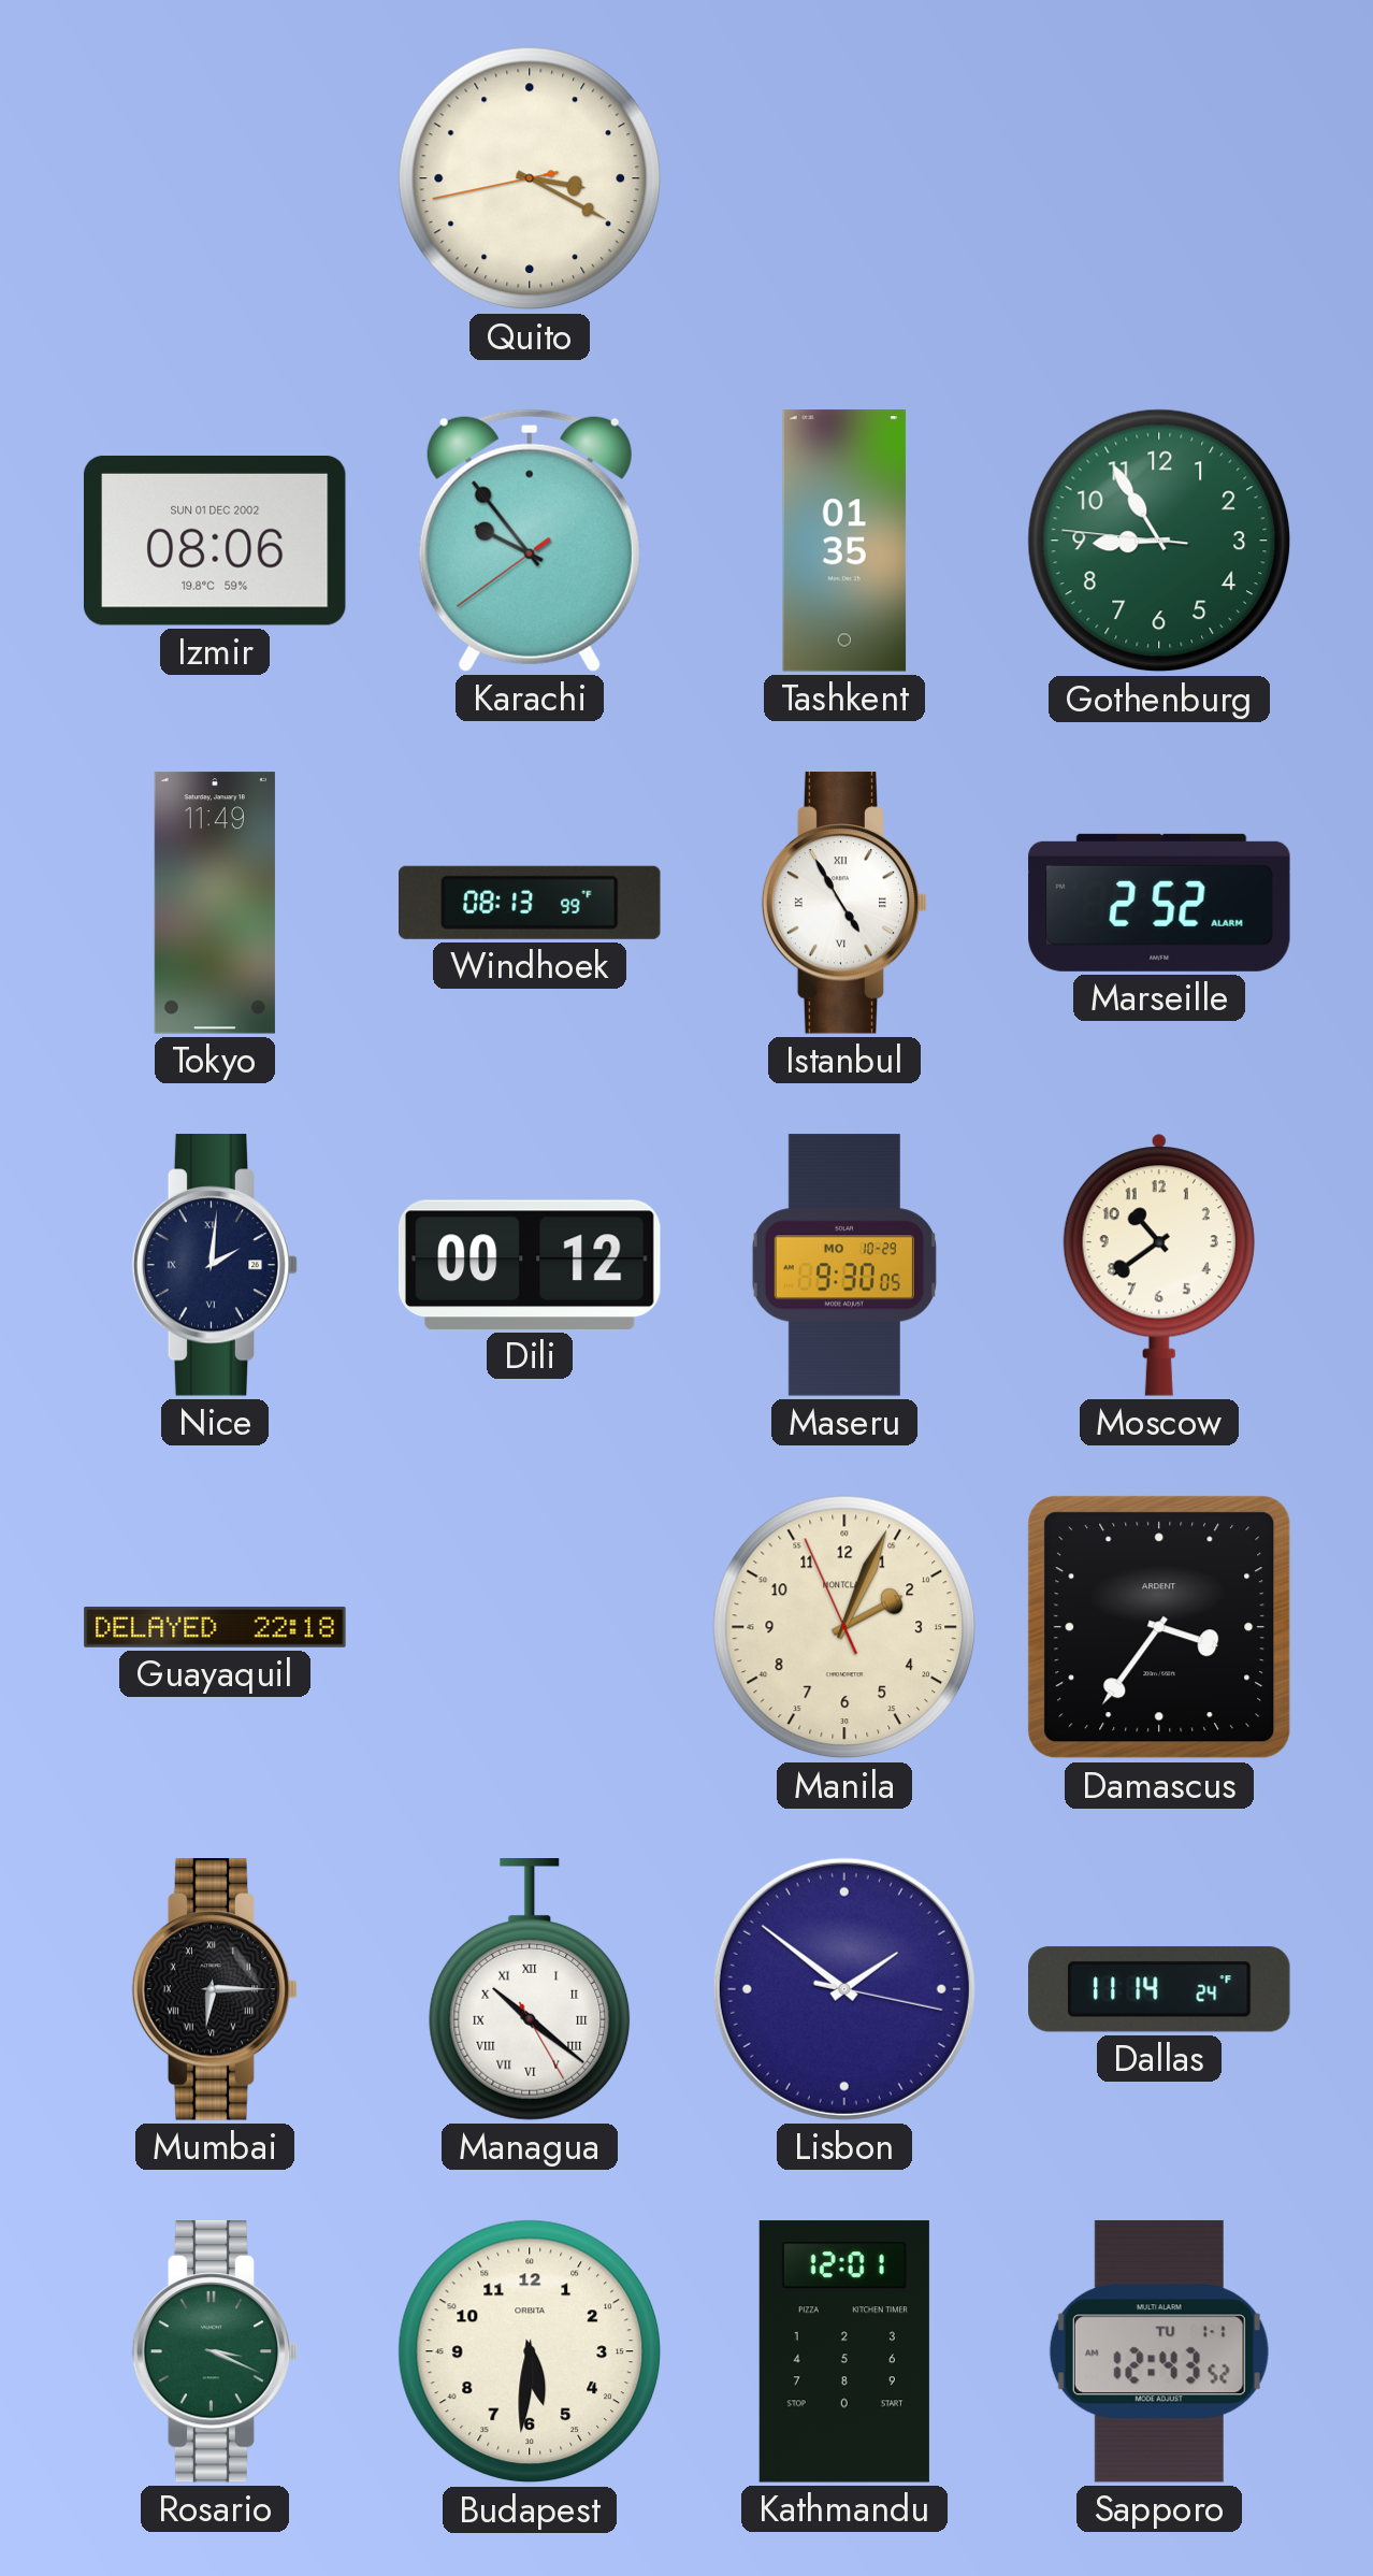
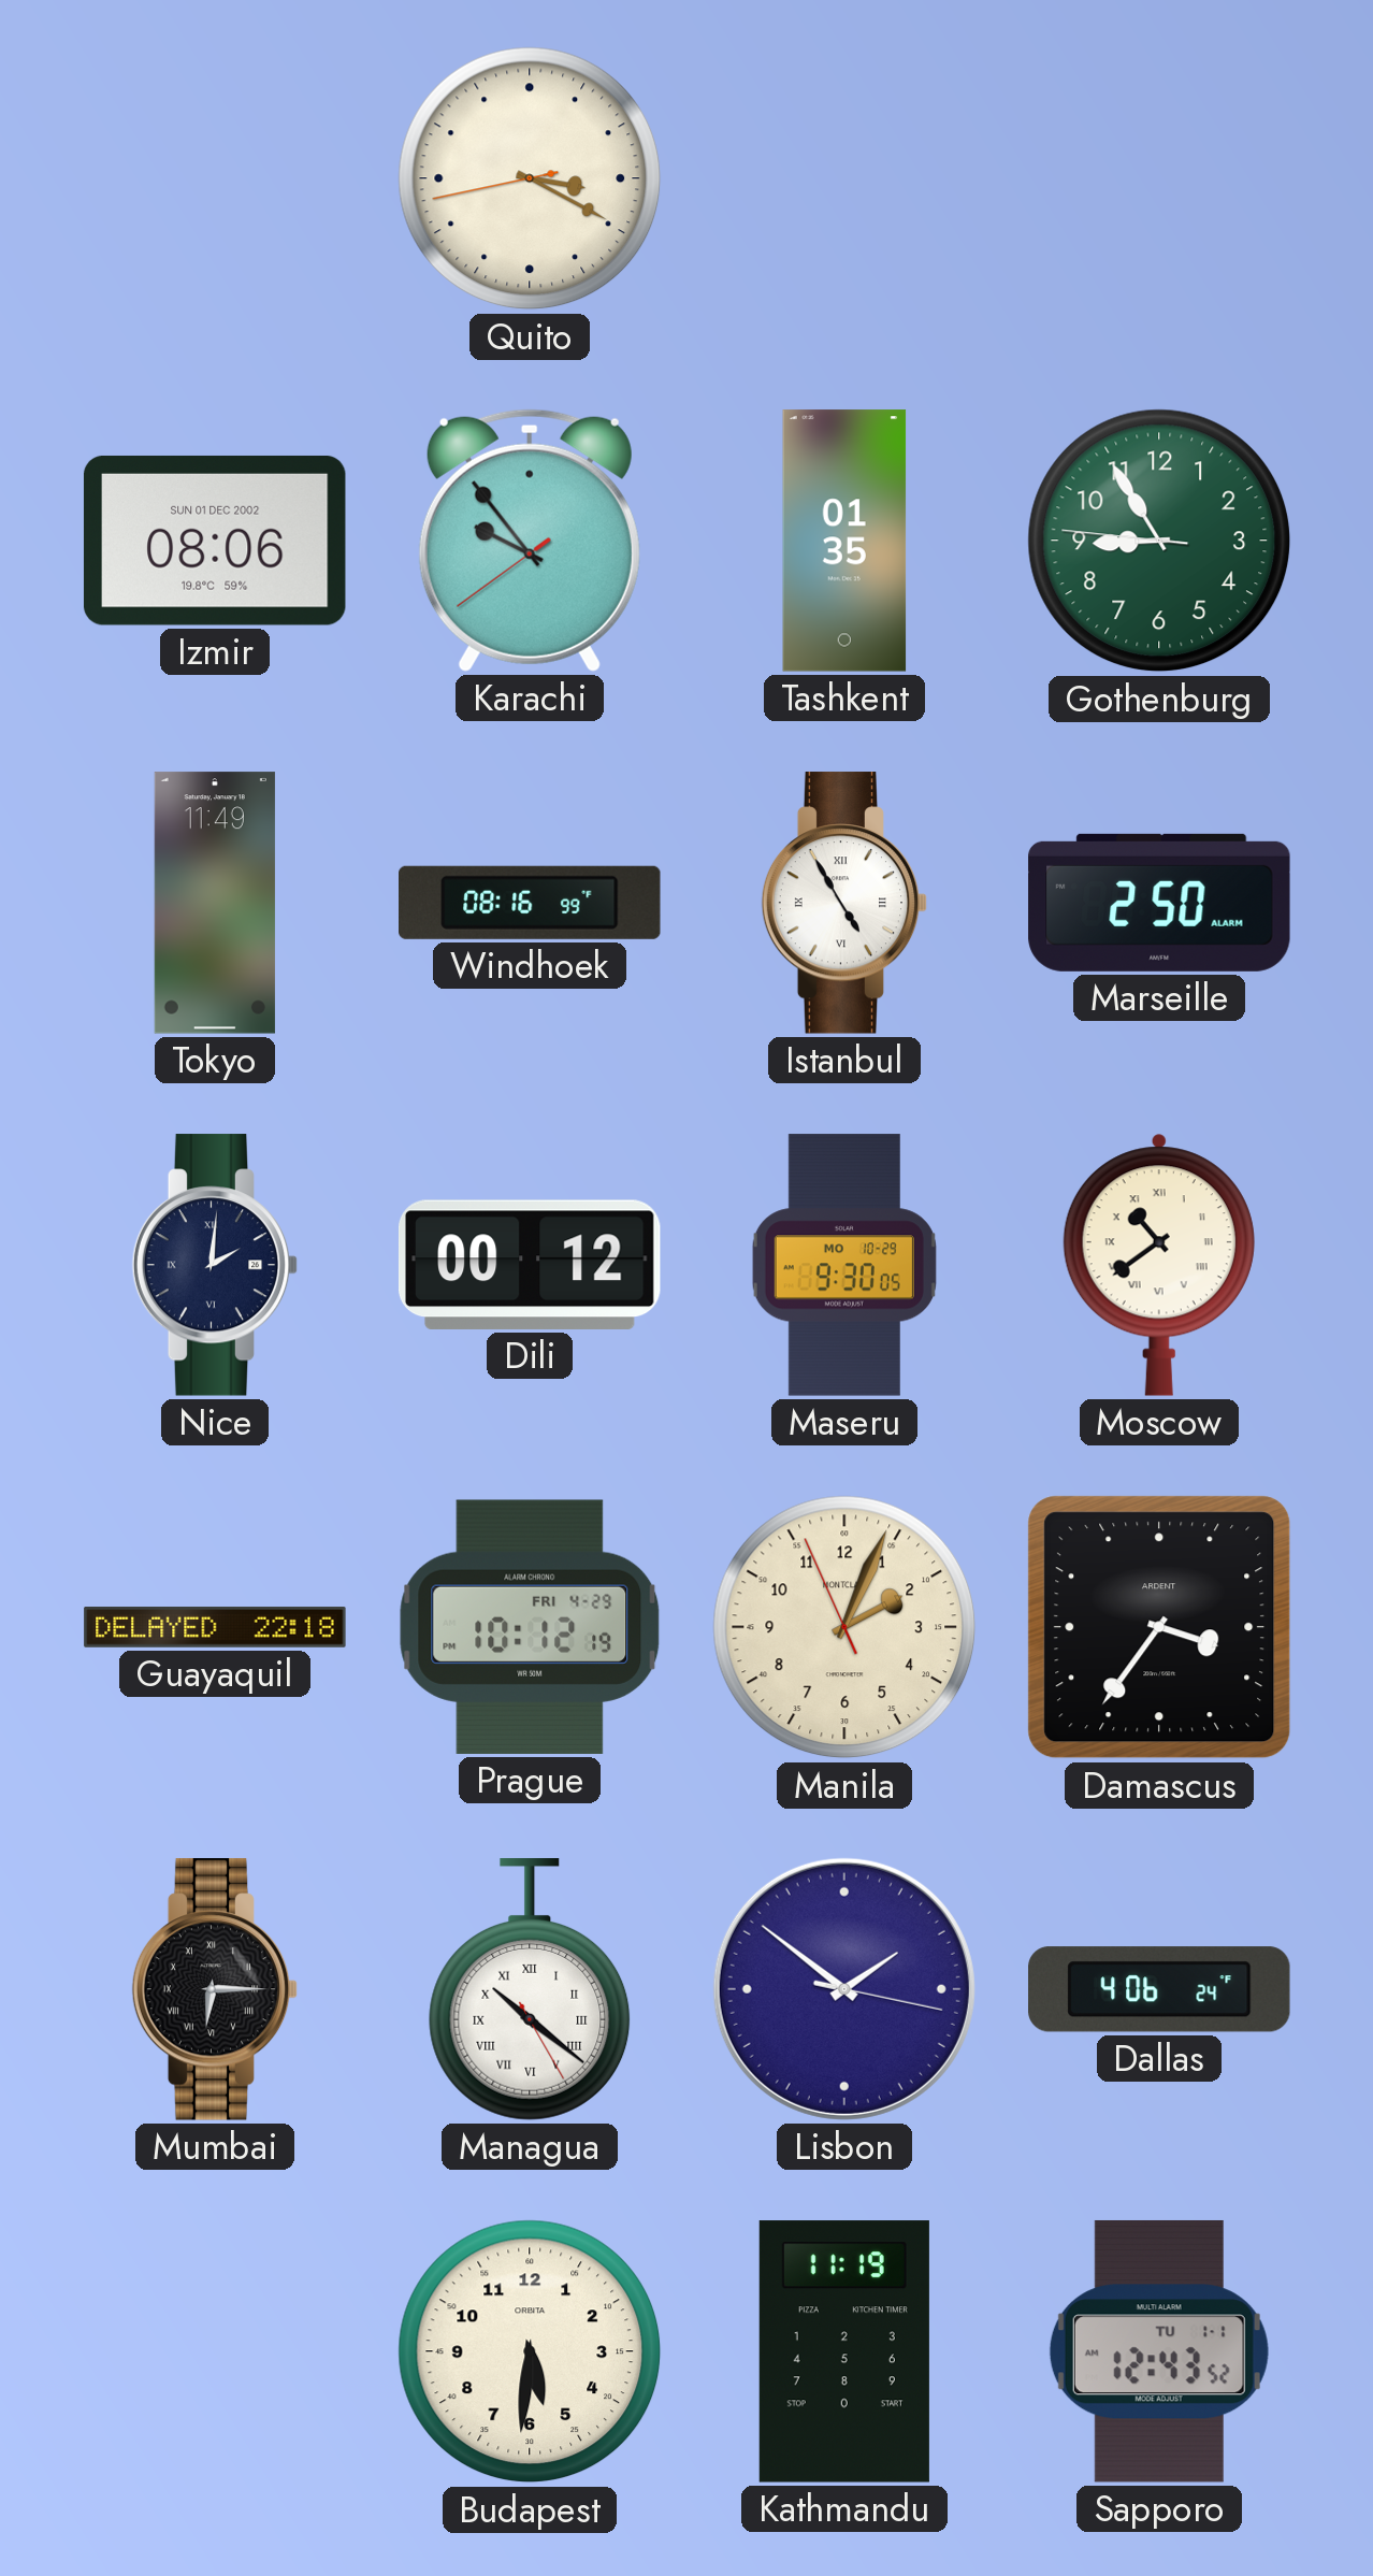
Windhoek: 08:13 -> 08:16 (531, 903)
Marseille: 2:52 -> 2:50 (1159, 903)
Moscow numerals: Arabic -> Roman (1159, 1265)
Prague: none -> 10:12 (530, 1627)
Dallas: 11:14 -> 4:06 (1159, 1989)
Rosario: 3:19 -> none (215, 2351)
Kathmandu: 12:01 -> 11:19 (844, 2351)
